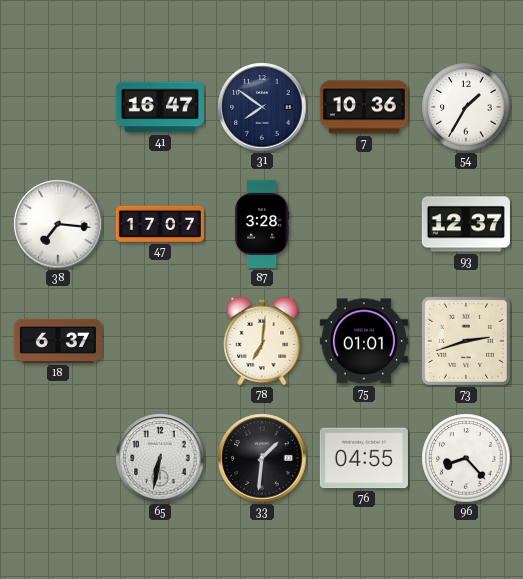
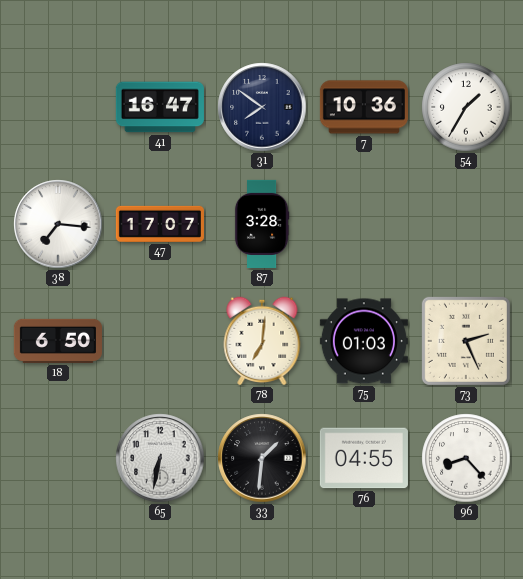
93: 12:37 -> none (466, 224)
18: 6:37 -> 6:50 (58, 341)
75: 01:01 -> 01:03 (364, 341)
73: 2:42 -> 2:26 (466, 341)
